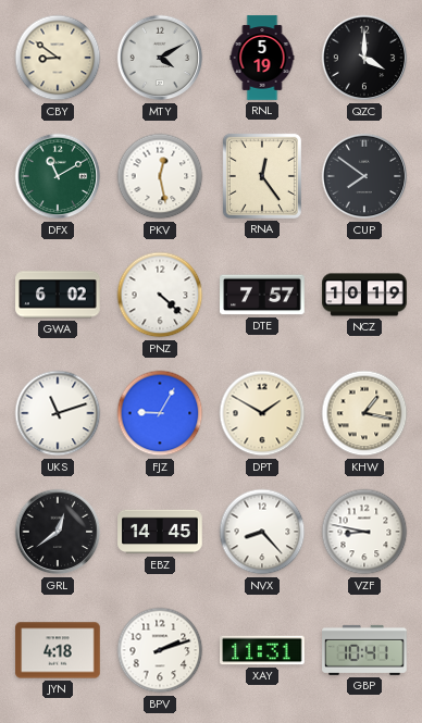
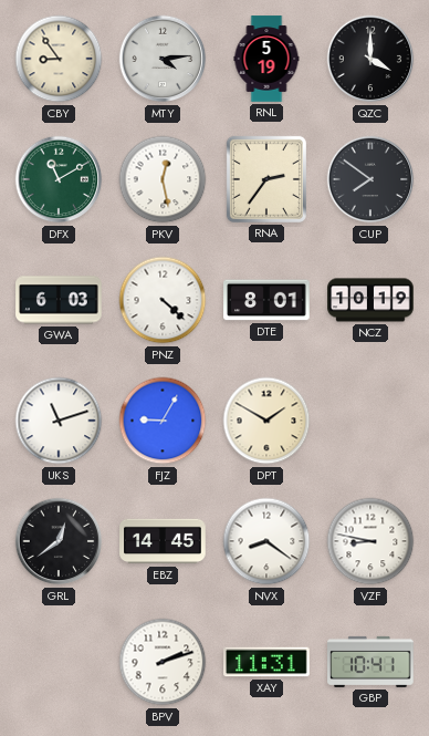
CBY: 8:51 -> 8:54 (59, 59)
MTY: 4:10 -> 4:14 (163, 59)
RNA: 12:24 -> 2:36 (266, 179)
GWA: 6:02 -> 6:03 (59, 300)
DTE: 7:57 -> 8:01 (266, 300)
KHW: 1:17 -> none (364, 413)
NVX: 8:23 -> 8:21 (266, 541)
JYN: 4:18 -> none (58, 650)
